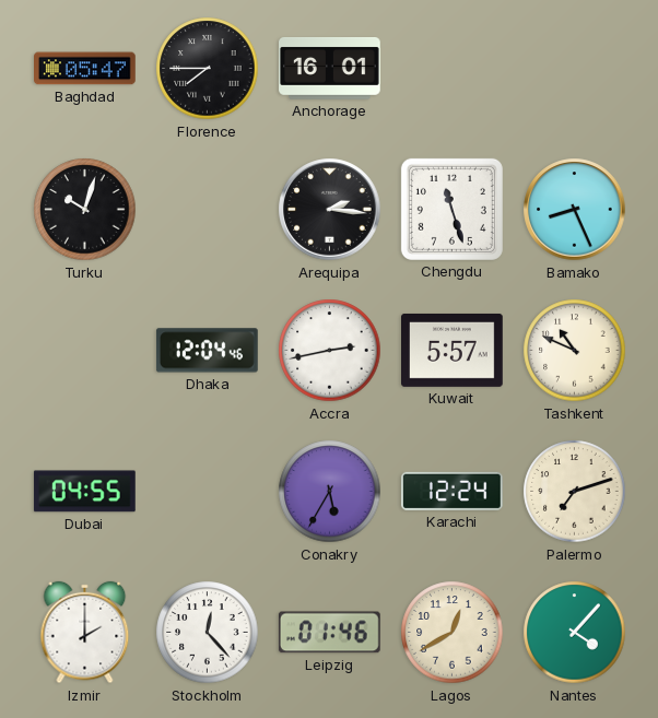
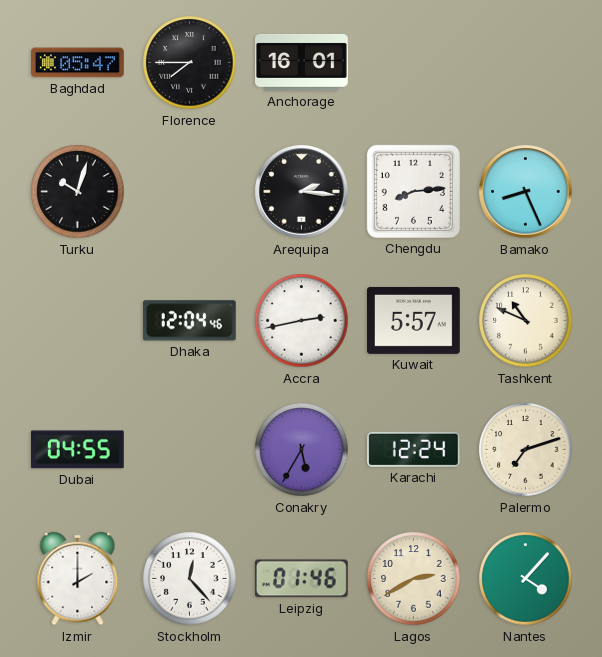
Chengdu: 11:27 -> 8:14 (413, 191)
Lagos: 12:40 -> 2:40 (414, 579)
